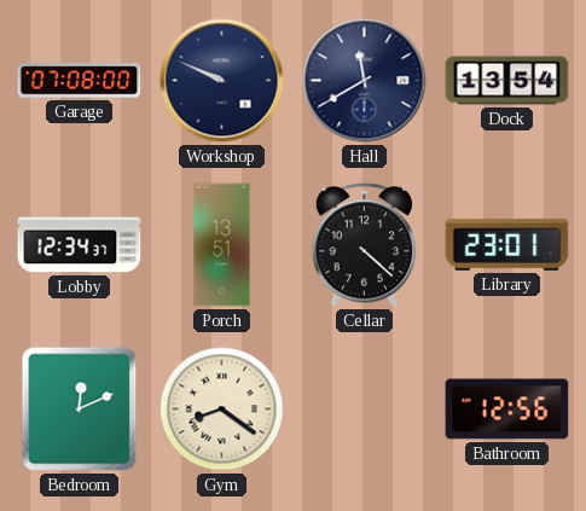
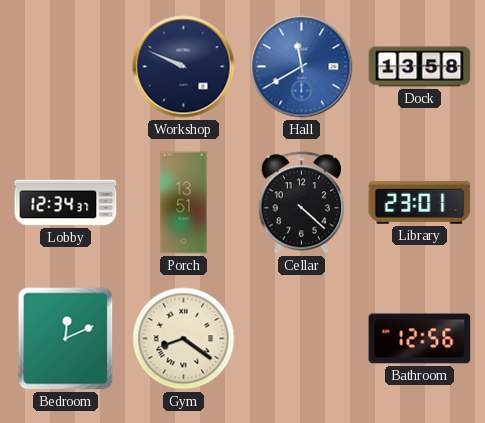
Garage: 07:08 -> none (80, 81)
Hall dial: navy -> blue (302, 67)
Dock: 13:54 -> 13:58 (420, 67)
